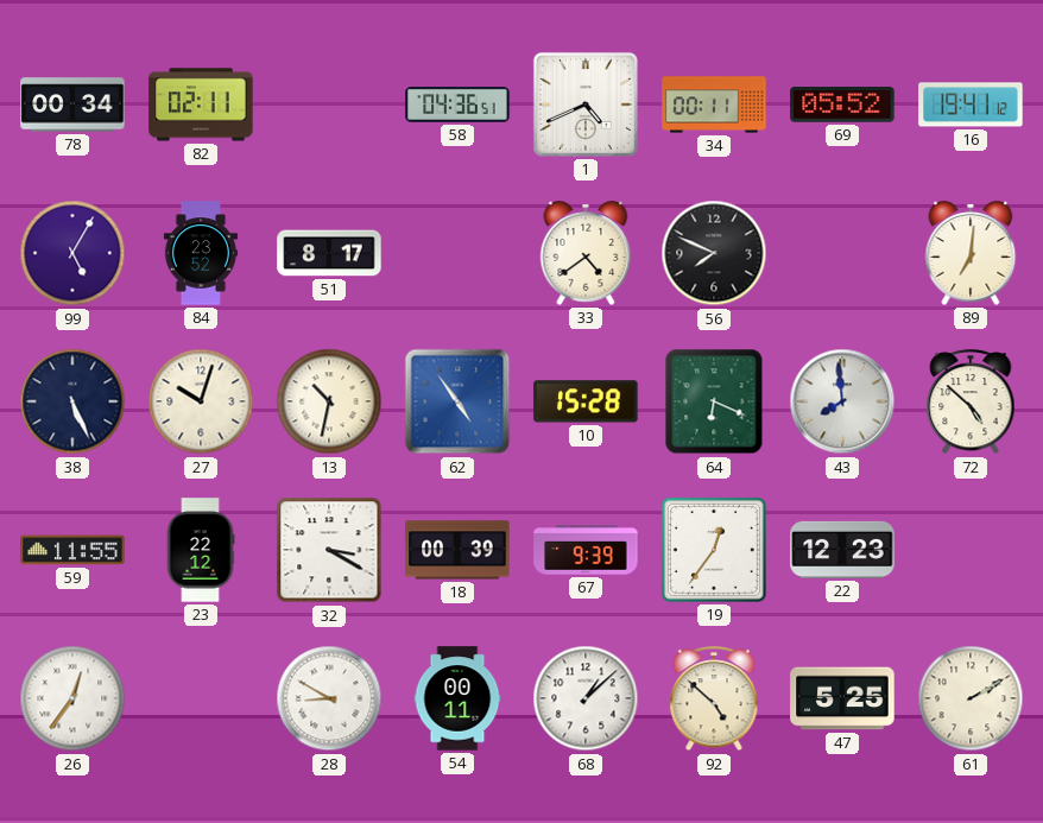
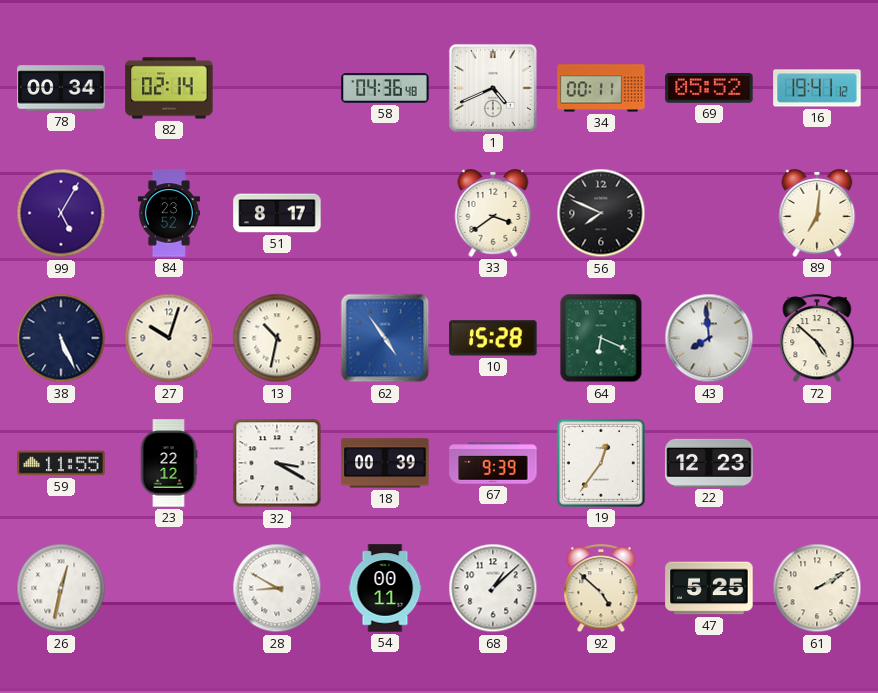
82: 02:11 -> 02:14 (169, 88)
58: 04:36:51 -> 04:36:48 (385, 89)
33: 4:39 -> 3:39 (493, 213)
26: 12:36 -> 12:32 (61, 588)
